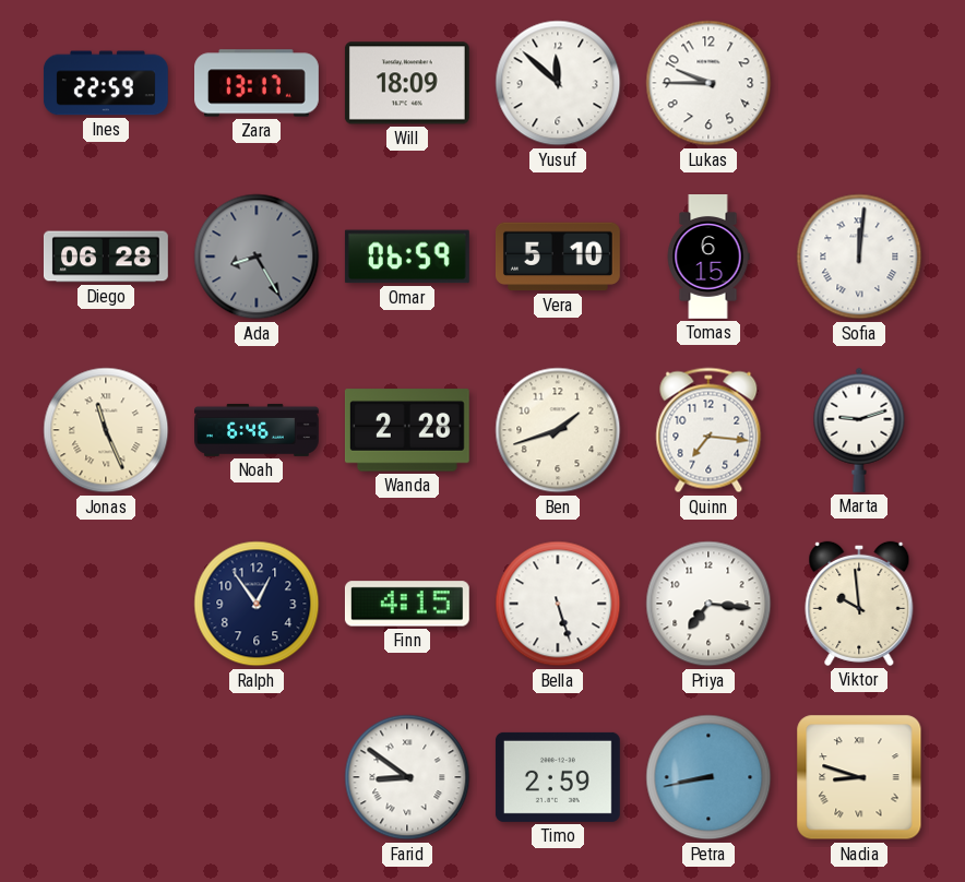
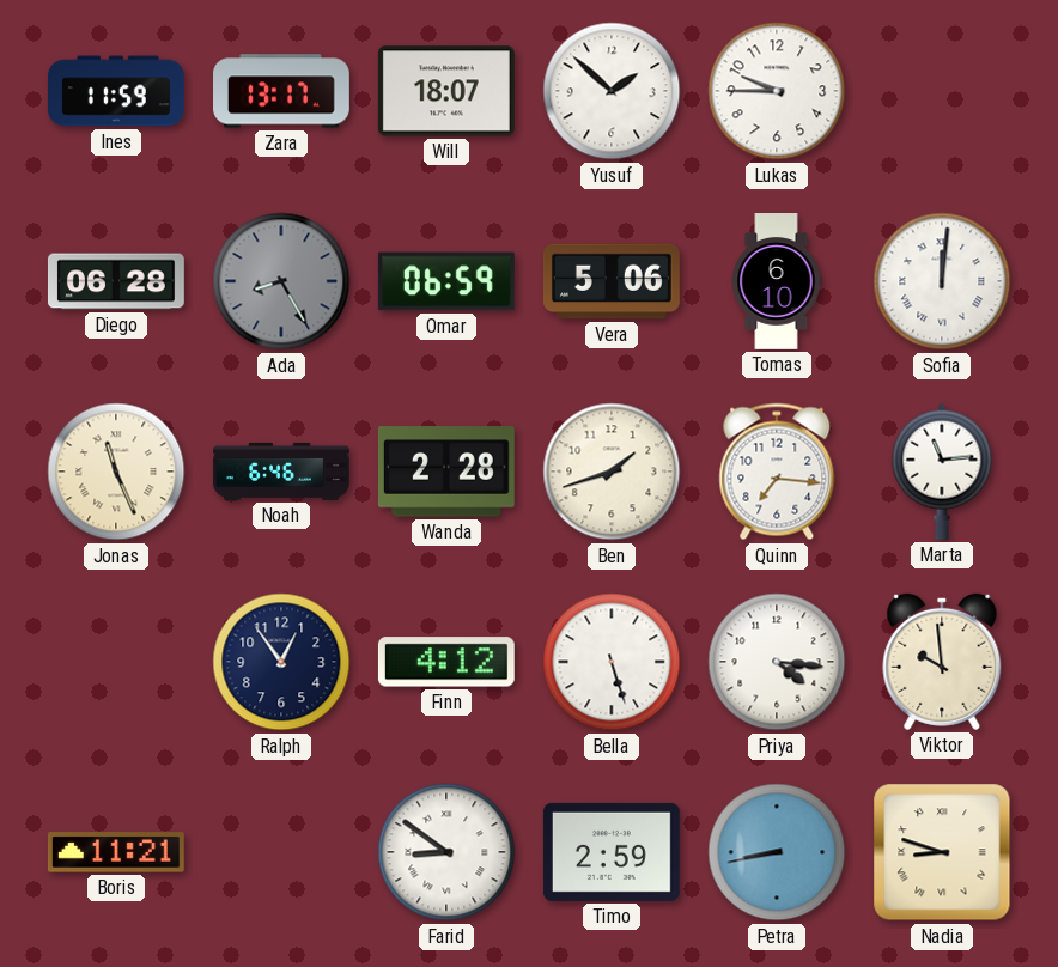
Ines: 22:59 -> 11:59 (116, 91)
Will: 18:09 -> 18:07 (446, 91)
Yusuf: 11:52 -> 1:52 (612, 91)
Vera: 5:10 -> 5:06 (612, 281)
Tomas: 6:15 -> 6:10 (777, 282)
Marta: 9:12 -> 11:14 (942, 472)
Finn: 4:15 -> 4:12 (446, 662)
Priya: 7:16 -> 4:16 (777, 662)
Boris: none -> 11:21 (116, 852)
